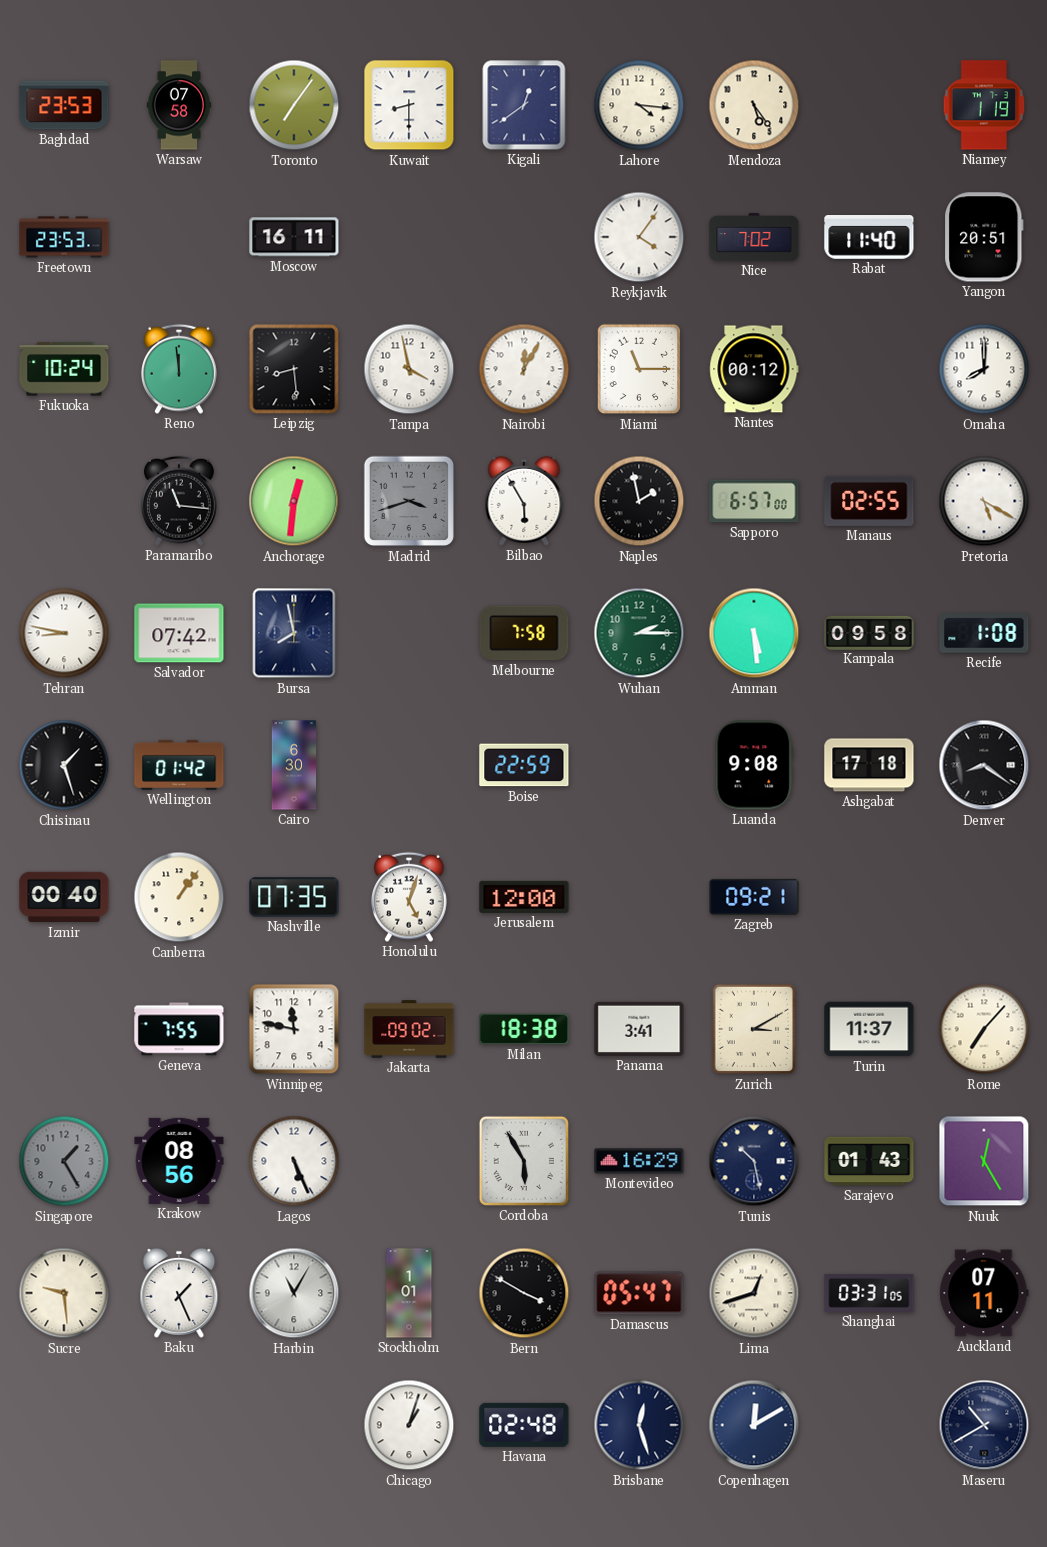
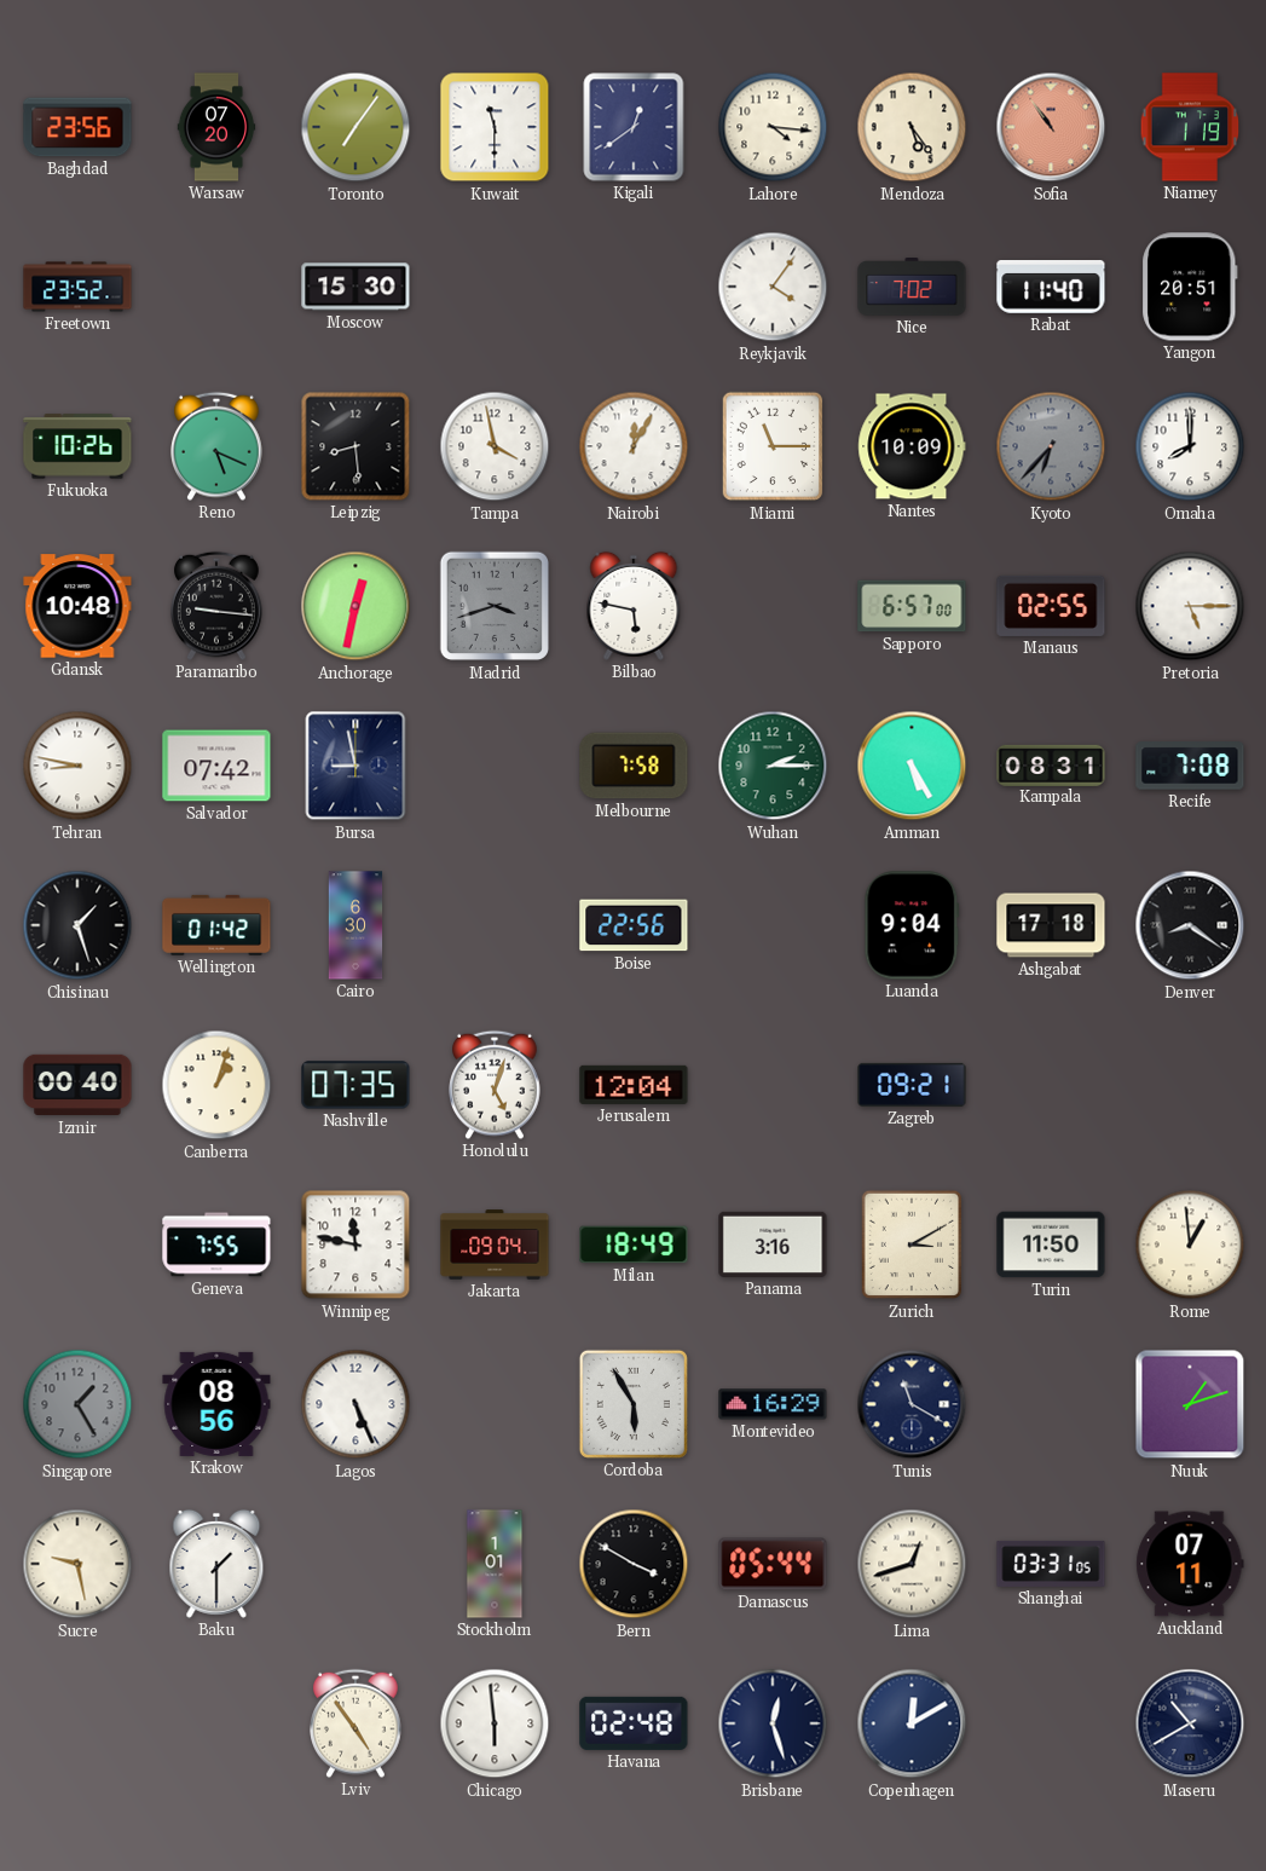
Baghdad: 23:53 -> 23:56 (77, 127)
Warsaw: 07:58 -> 07:20 (216, 127)
Kuwait: 8:30 -> 11:30 (495, 127)
Sofia: none -> 10:54 (1051, 127)
Freetown: 23:53 -> 23:52 (77, 287)
Moscow: 16:11 -> 15:30 (355, 287)
Fukuoka: 10:24 -> 10:26 (77, 446)
Reno: 11:59 -> 5:19 (218, 446)
Nantes: 00:12 -> 10:09 (912, 446)
Kyoto: none -> 6:37 (1051, 446)
Gdansk: none -> 10:48 (77, 606)
Paramaribo: 11:16 -> 9:16 (218, 606)
Anchorage: 12:31 -> 12:32 (355, 606)
Bilbao: 5:55 -> 5:47 (634, 606)
Naples: 1:58 -> none (639, 501)
Pretoria: 5:20 -> 5:15 (1190, 606)
Bursa: 7:58 -> 8:58 (355, 766)
Amman: 5:29 -> 5:25 (912, 766)
Kampala: 09:58 -> 08:31 (1051, 764)
Recife: 1:08 -> 7:08 (1190, 766)
Boise: 22:59 -> 22:56 (634, 925)
Luanda: 9:08 -> 9:04 (912, 925)
Canberra: 1:06 -> 1:03 (216, 1085)
Jerusalem: 12:00 -> 12:04 (634, 1085)
Jakarta: 09:02 -> 09:04 (495, 1245)
Milan: 18:38 -> 18:49 (634, 1245)
Panama: 3:41 -> 3:16 (773, 1245)
Turin: 11:37 -> 11:50 (1051, 1245)
Rome: 7:07 -> 12:59 (1190, 1245)
Tunis: 10:28 -> 11:20 (912, 1404)
Sarajevo: 01:43 -> none (869, 1161)
Nuuk: 12:25 -> 1:12 (1190, 1404)
Sucre: 9:29 -> 9:28 (77, 1564)
Baku: 1:26 -> 1:30 (216, 1564)
Harbin: 11:05 -> none (294, 1293)
Damascus: 05:47 -> 05:44 (773, 1564)
Lviv: none -> 4:54 (357, 1723)
Chicago: 1:03 -> 5:59 (495, 1723)
